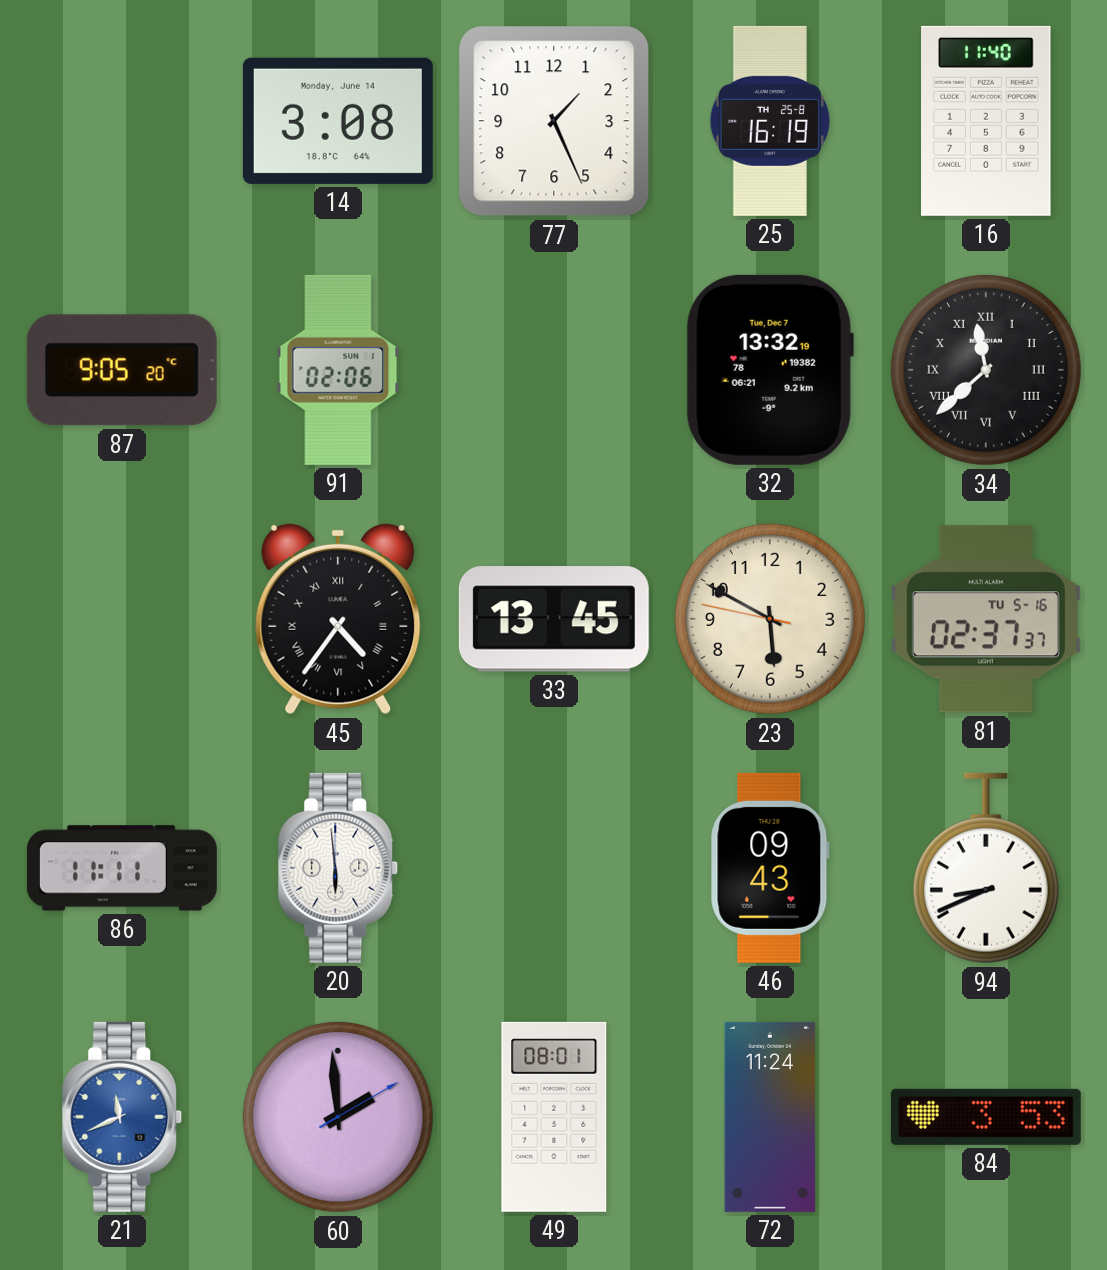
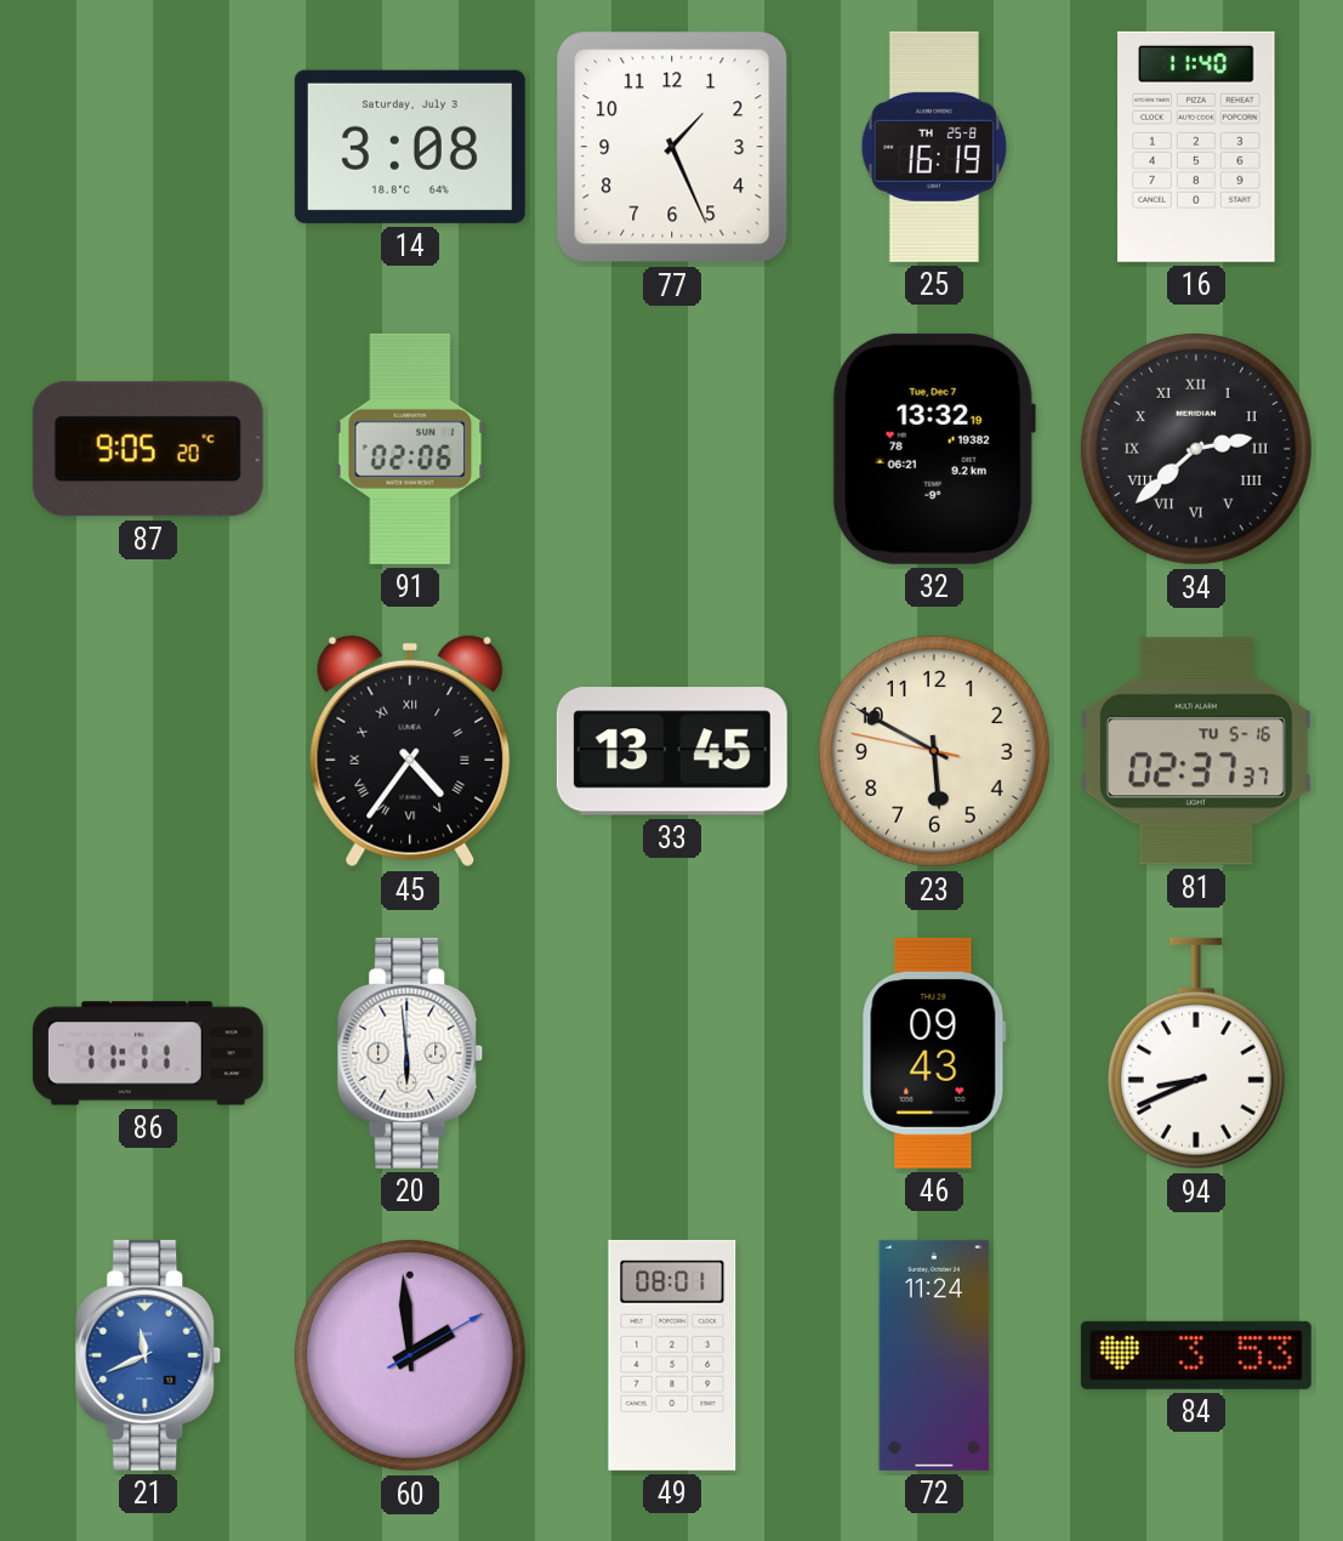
14 date: Monday, June 14 -> Saturday, July 3 (410, 147)
34: 11:38 -> 2:38 (1196, 449)
